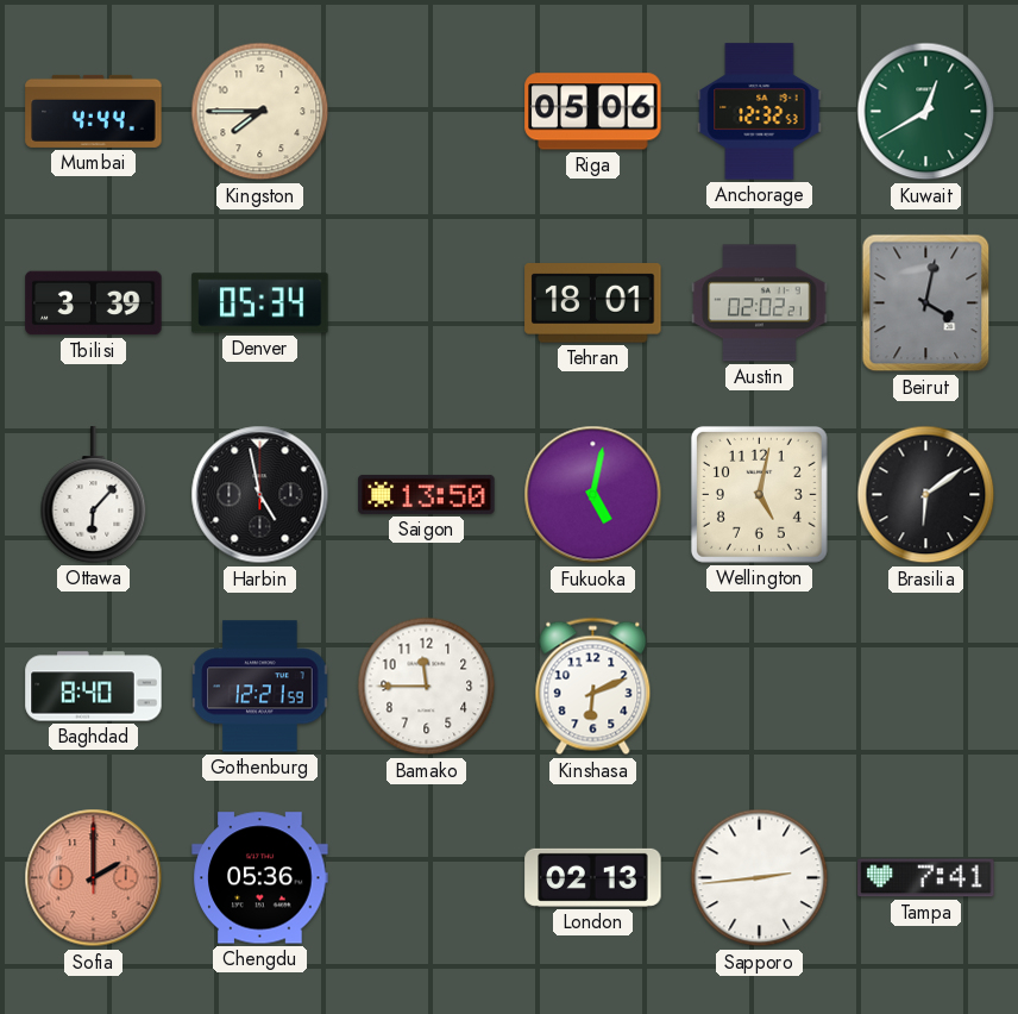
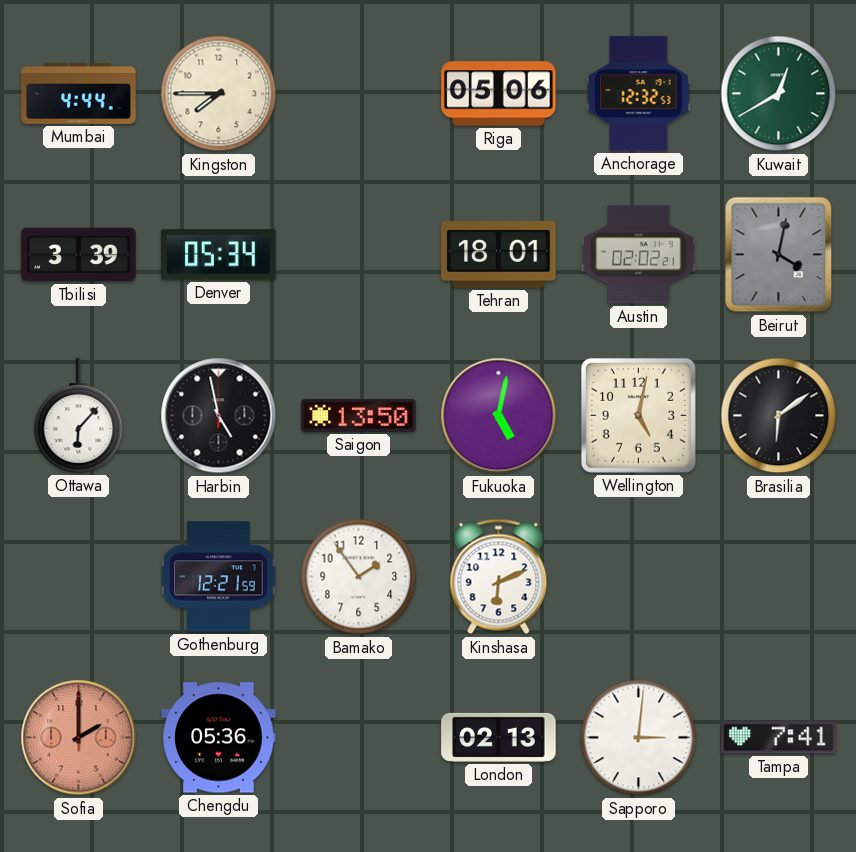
Baghdad: 8:40 -> none (94, 687)
Bamako: 11:45 -> 1:54 (359, 577)
Sapporo: 2:44 -> 3:01 (639, 738)
